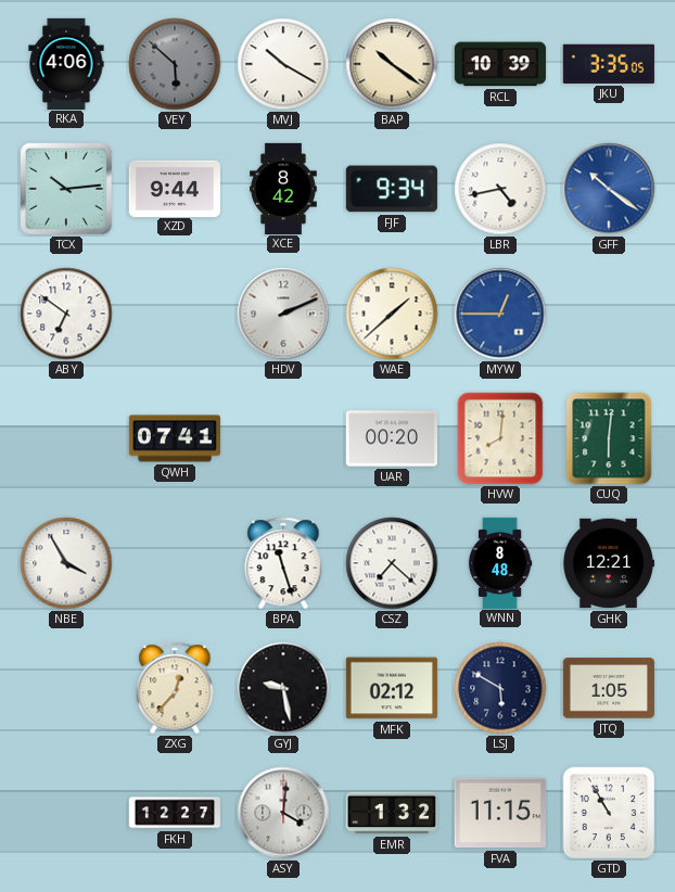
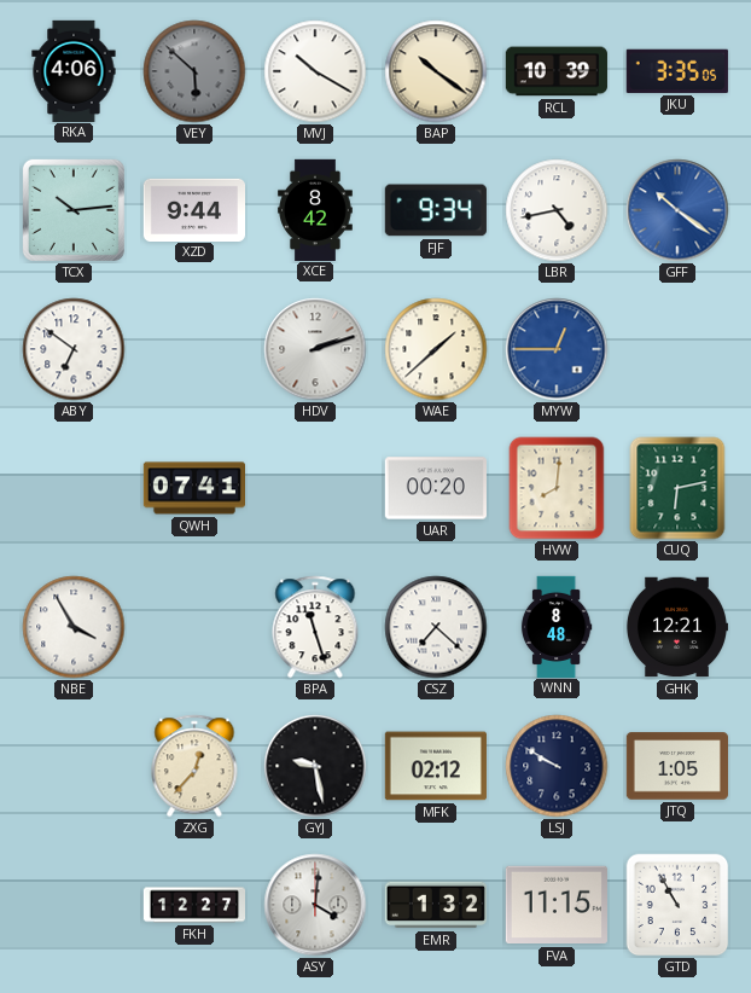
HDV: 2:11 -> 2:12 (315, 349)
CUQ: 6:01 -> 6:13 (677, 488)
LSJ: 5:50 -> 9:50 (557, 766)
